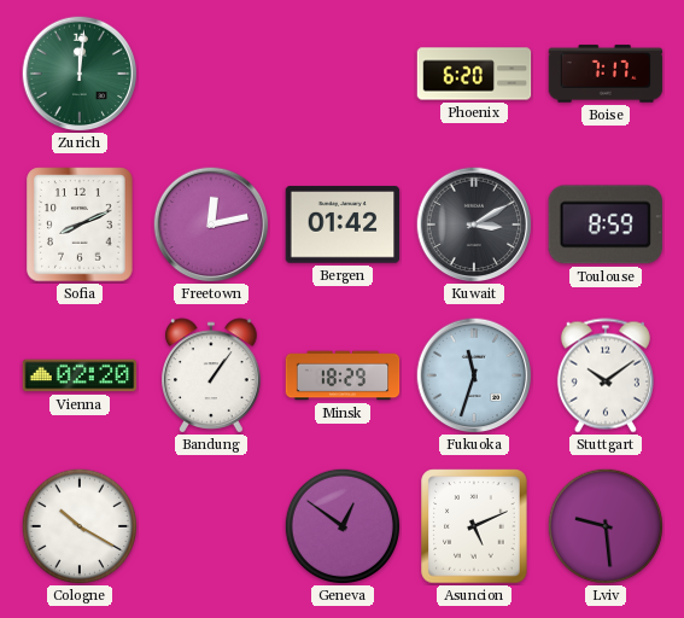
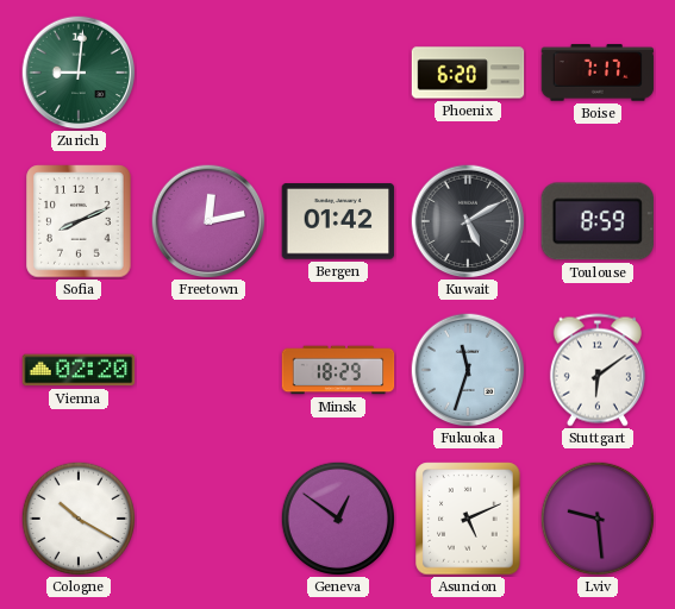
Zurich: 12:01 -> 9:01 (79, 73)
Kuwait: 3:10 -> 5:10 (468, 221)
Bandung: 1:06 -> none (211, 375)
Stuttgart: 10:09 -> 6:09 (598, 370)
